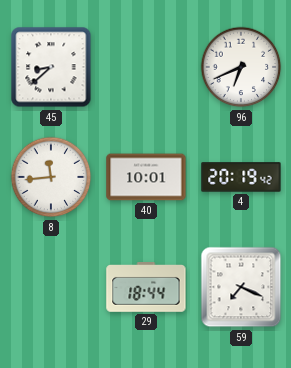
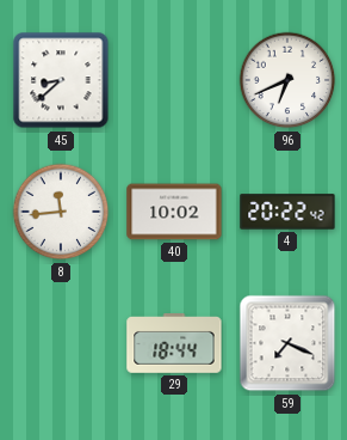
40: 10:01 -> 10:02 (174, 212)
4: 20:19 -> 20:22 (287, 212)
